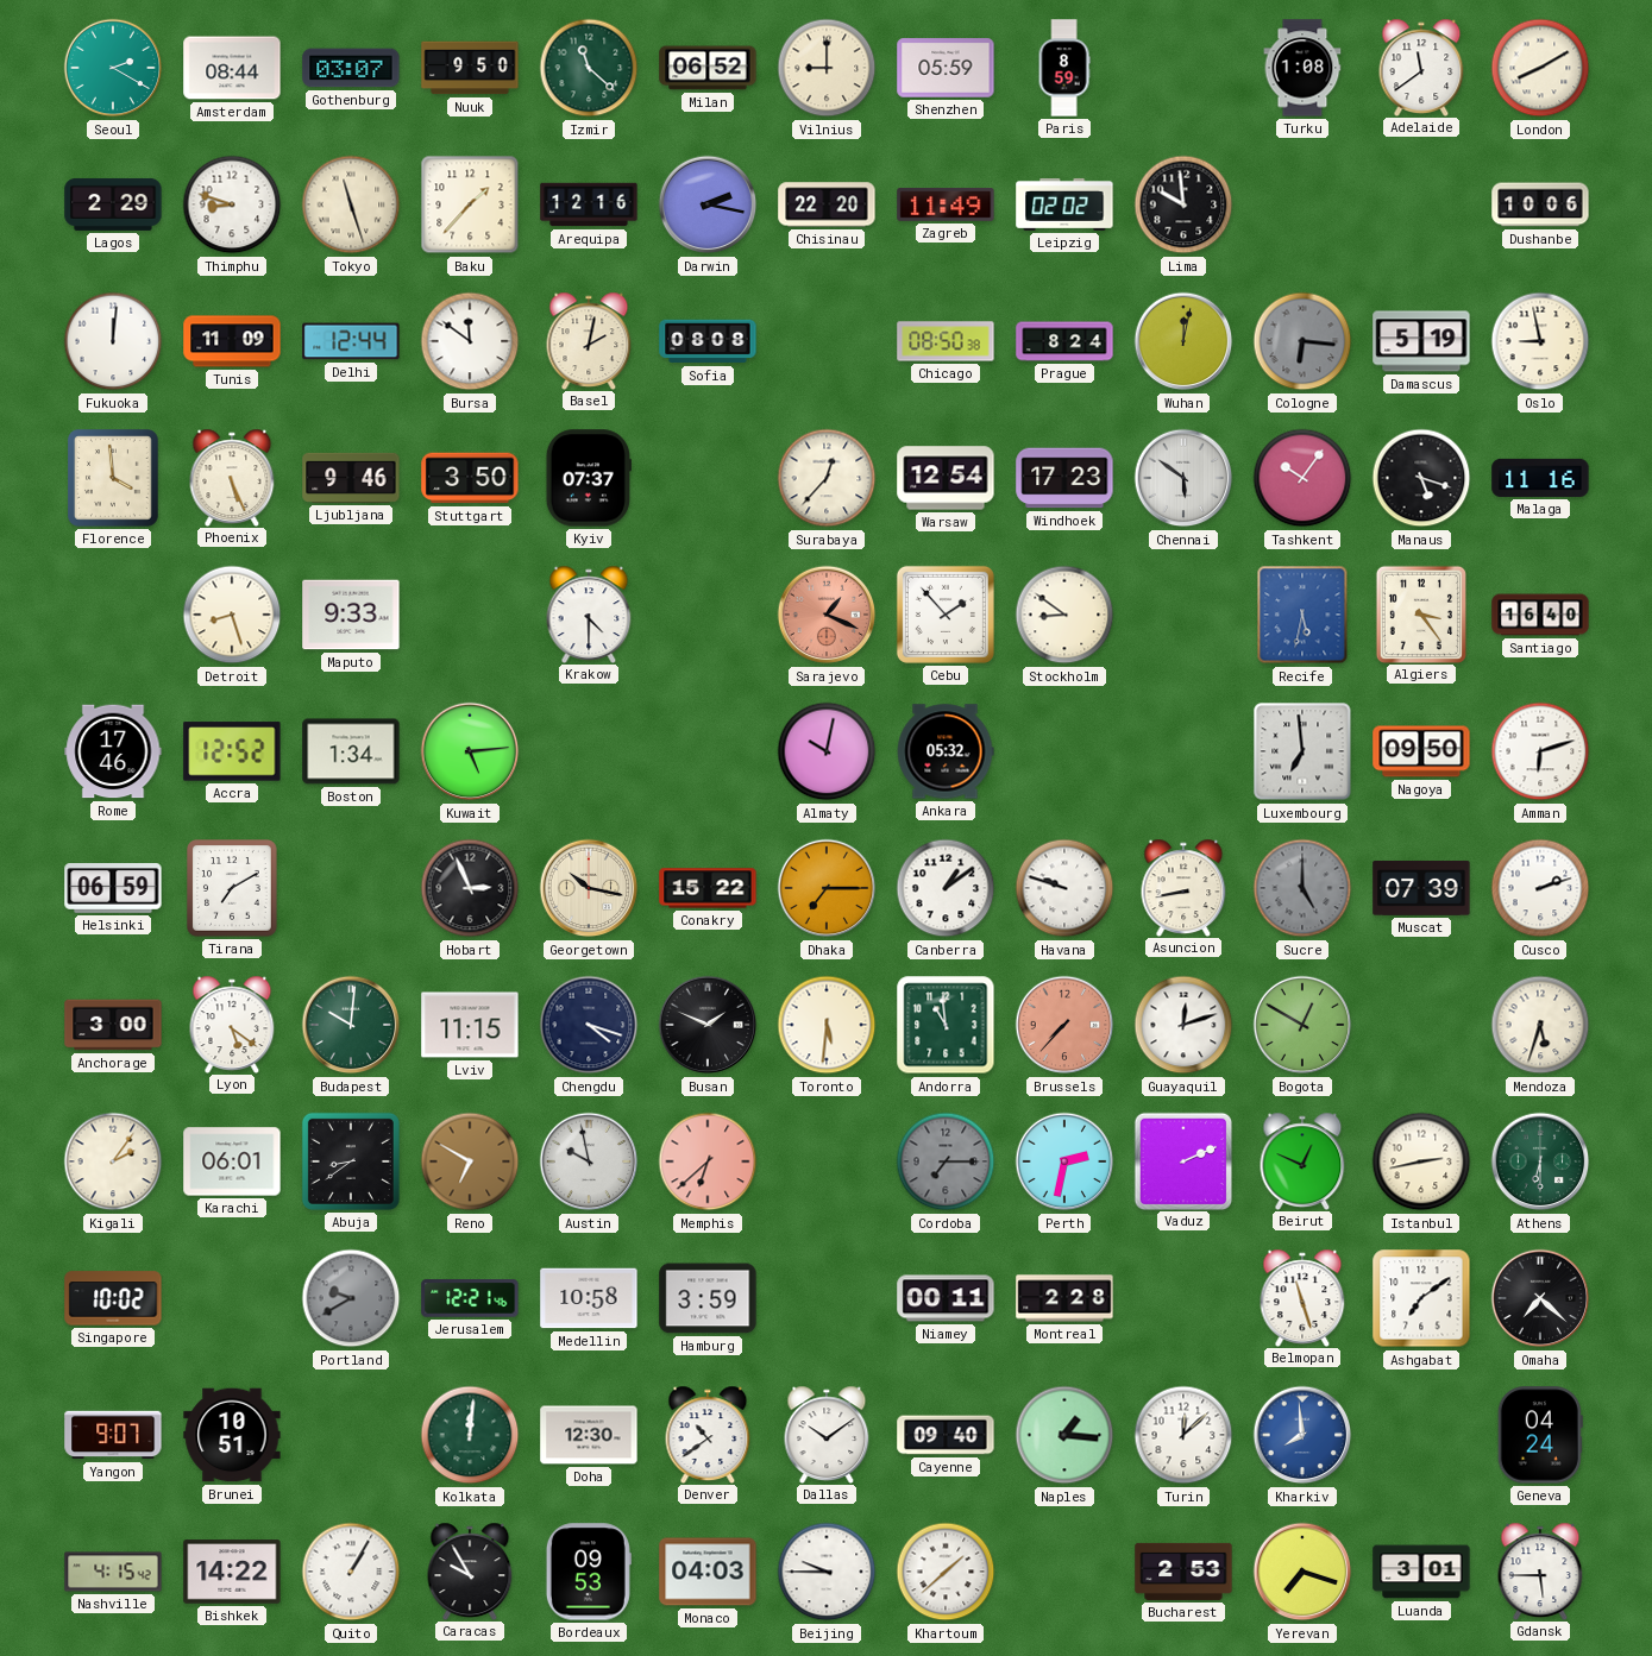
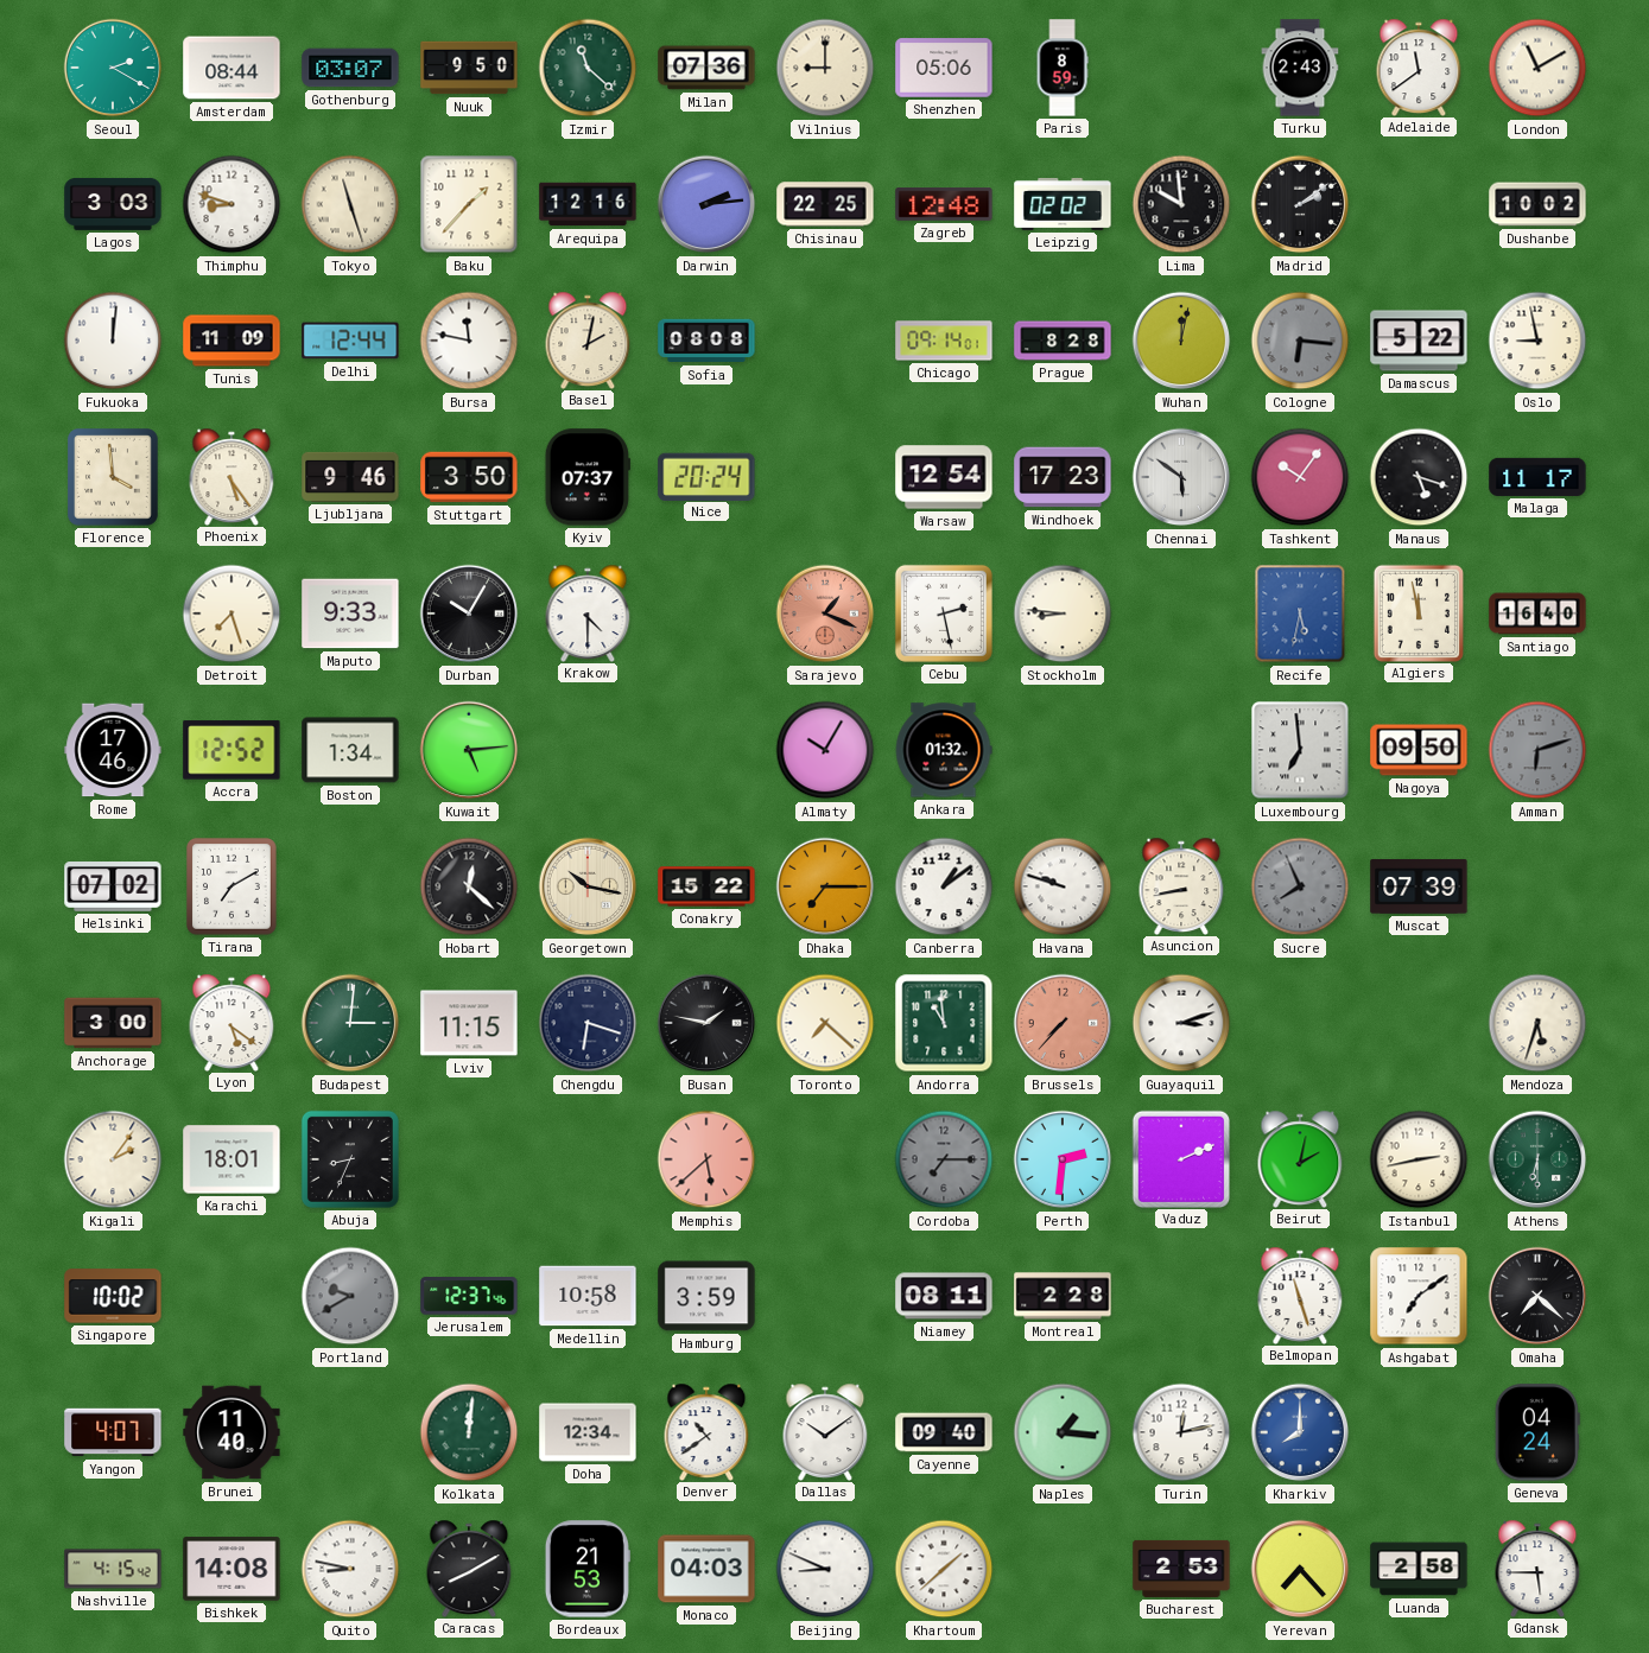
Milan: 06:52 -> 07:36 (706, 68)
Shenzhen: 05:59 -> 05:06 (944, 68)
Turku: 1:08 -> 2:43 (1300, 68)
London: 8:10 -> 11:10 (1537, 68)
Lagos: 2:29 -> 3:03 (113, 204)
Darwin: 2:17 -> 2:14 (706, 204)
Chisinau: 22:20 -> 22:25 (825, 204)
Zagreb: 11:49 -> 12:48 (944, 205)
Madrid: none -> 2:09 (1300, 204)
Dushanbe: 10:06 -> 10:02 (1537, 204)
Bursa: 11:51 -> 11:47 (469, 341)
Chicago: 08:50 -> 09:14 (944, 341)
Prague: 8:24 -> 8:28 (1063, 341)
Damascus: 5:19 -> 5:22 (1419, 341)
Phoenix: 5:26 -> 5:24 (232, 476)
Nice: none -> 20:24 (706, 476)
Surabaya: 12:37 -> none (827, 478)
Malaga: 11:16 -> 11:17 (1537, 477)
Detroit: 8:27 -> 7:27 (232, 613)
Durban: none -> 10:05 (469, 613)
Cebu: 1:53 -> 2:28 (944, 613)
Stockholm: 8:51 -> 8:46 (1063, 613)
Algiers: 3:24 -> 11:58 (1417, 612)
Almaty: 10:02 -> 10:05 (825, 750)
Ankara: 05:32 -> 01:32 (944, 750)
Amman dial: white -> grey (1537, 750)
Helsinki: 06:59 -> 07:02 (113, 888)
Hobart: 2:56 -> 12:22 (469, 886)
Sucre: 5:00 -> 7:56 (1300, 886)
Cusco: 2:12 -> none (1540, 888)
Budapest: 10:01 -> 3:01 (350, 1023)
Chengdu: 4:18 -> 6:18 (588, 1023)
Busan: 1:49 -> 1:47 (706, 1023)
Toronto: 5:31 -> 7:22 (825, 1023)
Guayaquil: 12:12 -> 3:12 (1181, 1023)
Bogota: 12:50 -> none (1302, 1025)
Karachi: 06:01 -> 18:01 (232, 1159)
Abuja: 8:39 -> 8:34 (350, 1159)
Reno: 6:50 -> none (470, 1161)
Austin: 9:58 -> none (589, 1161)
Memphis: 6:38 -> 5:38 (706, 1159)
Perth: 2:32 -> 2:31 (1063, 1159)
Beirut: 12:49 -> 2:02 (1300, 1158)
Jerusalem: 12:21 -> 12:37 (469, 1296)
Niamey: 00:11 -> 08:11 (944, 1296)
Yangon: 9:07 -> 4:07 (113, 1432)
Brunei: 10:51 -> 11:40 (232, 1432)
Doha: 12:30 -> 12:34 (588, 1432)
Turin: 12:08 -> 12:13 (1181, 1432)
Kharkiv: 7:59 -> 8:00 (1300, 1432)
Bishkek: 14:22 -> 14:08 (232, 1569)
Quito: 1:05 -> 8:47 (350, 1569)
Caracas: 9:55 -> 8:10 (469, 1568)
Bordeaux: 09:53 -> 21:53 (588, 1569)
Beijing: 9:45 -> 8:49 (825, 1569)
Yerevan: 7:18 -> 7:23 (1300, 1569)
Luanda: 3:01 -> 2:58 (1419, 1569)
